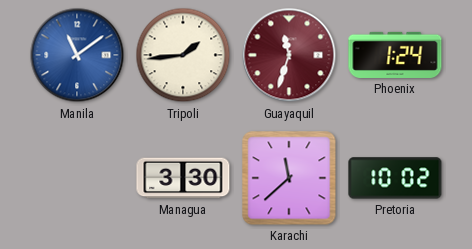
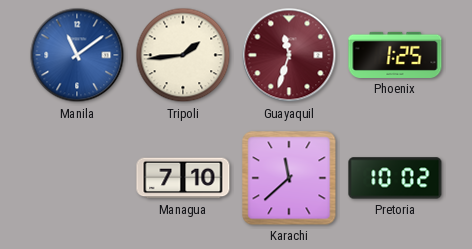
Phoenix: 1:24 -> 1:25 (395, 55)
Managua: 3:30 -> 7:10 (183, 178)
